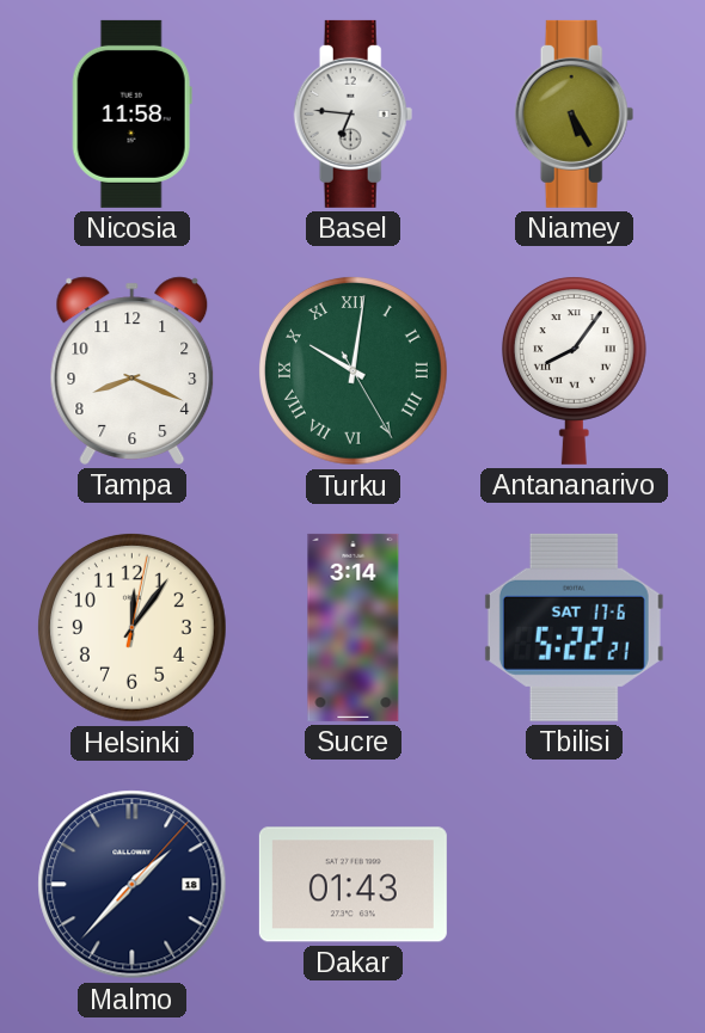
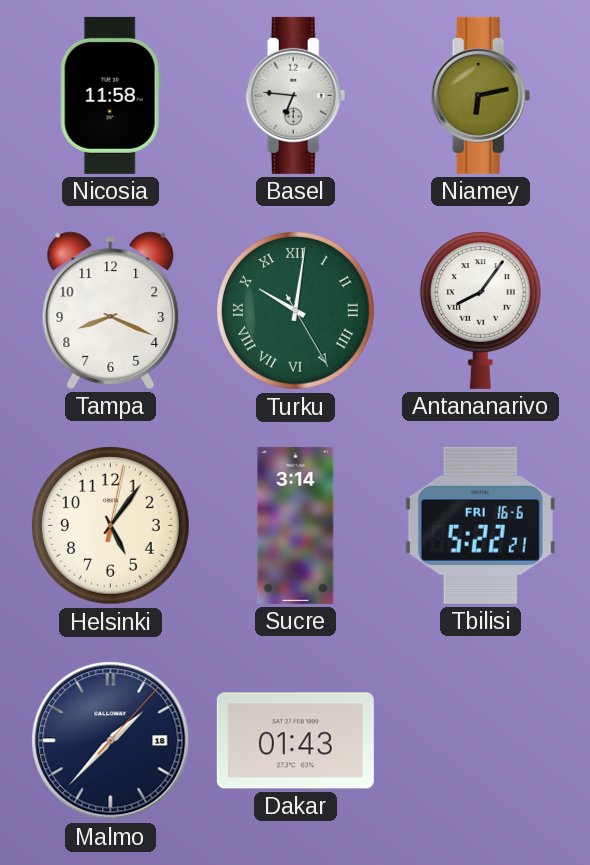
Niamey: 5:25 -> 6:13 (481, 95)
Helsinki: 12:06 -> 5:06 (110, 525)
Tbilisi date: SAT 17-6 -> FRI 16-6 (480, 525)
